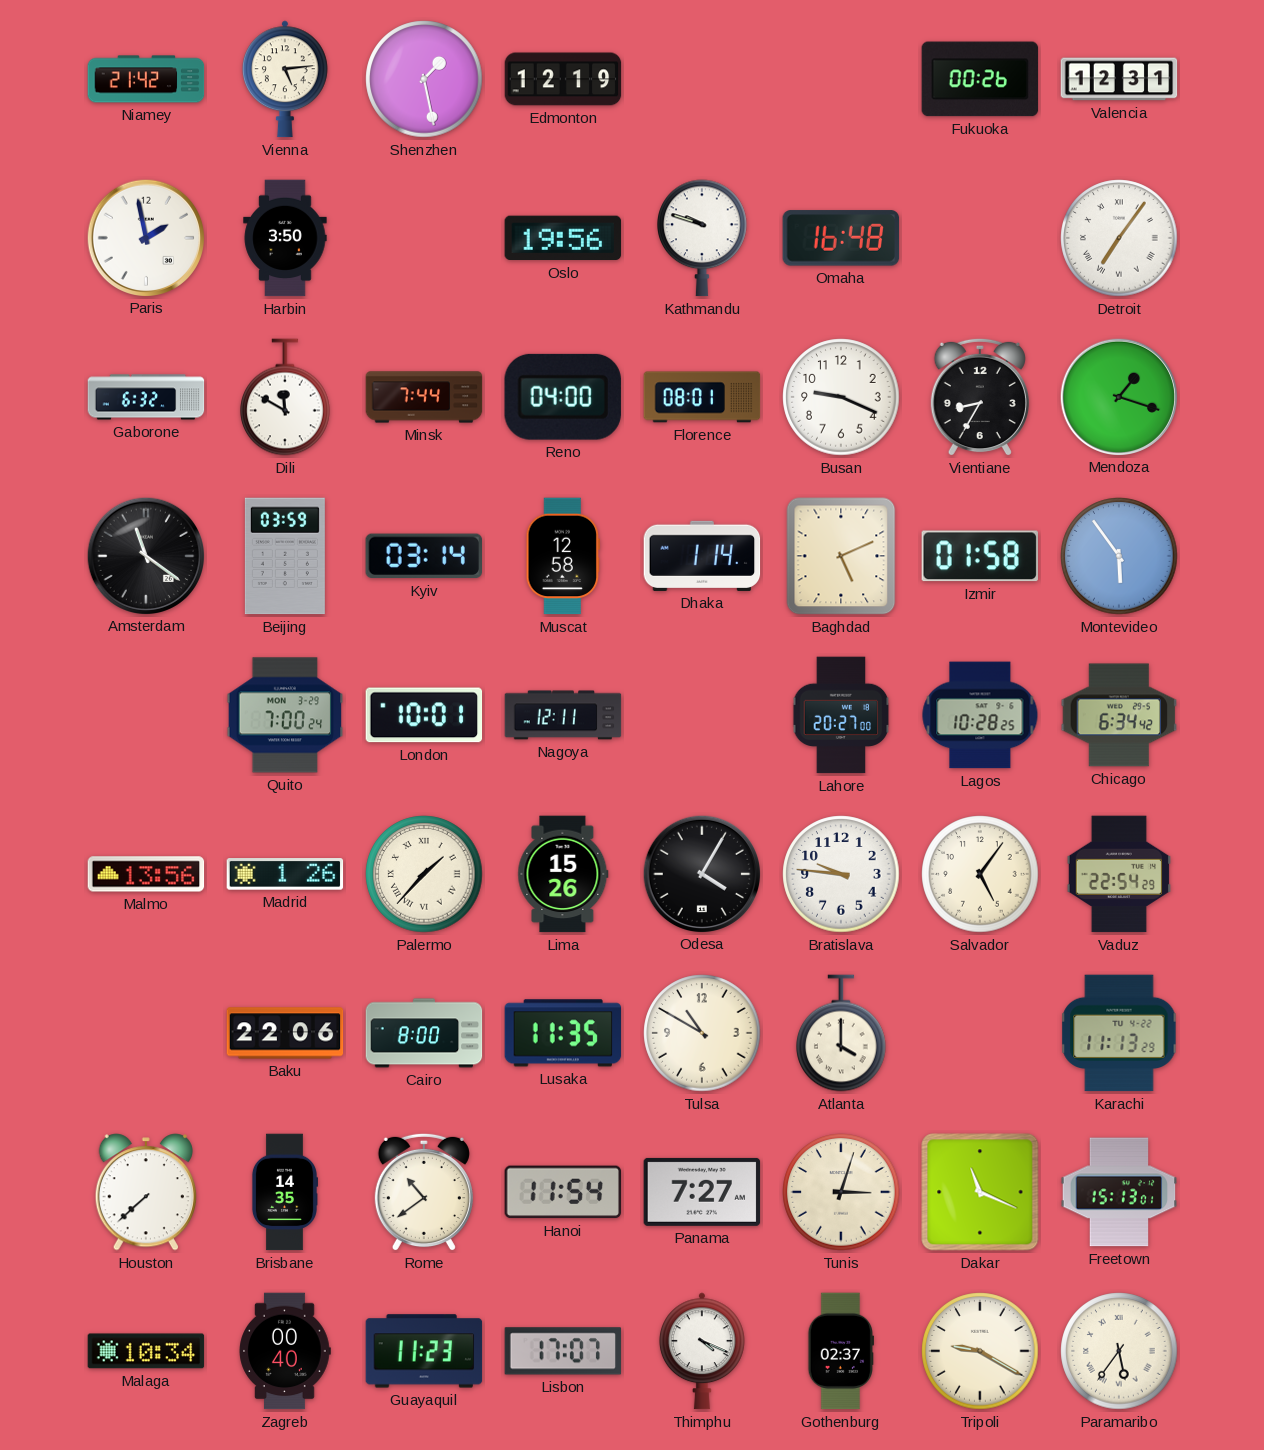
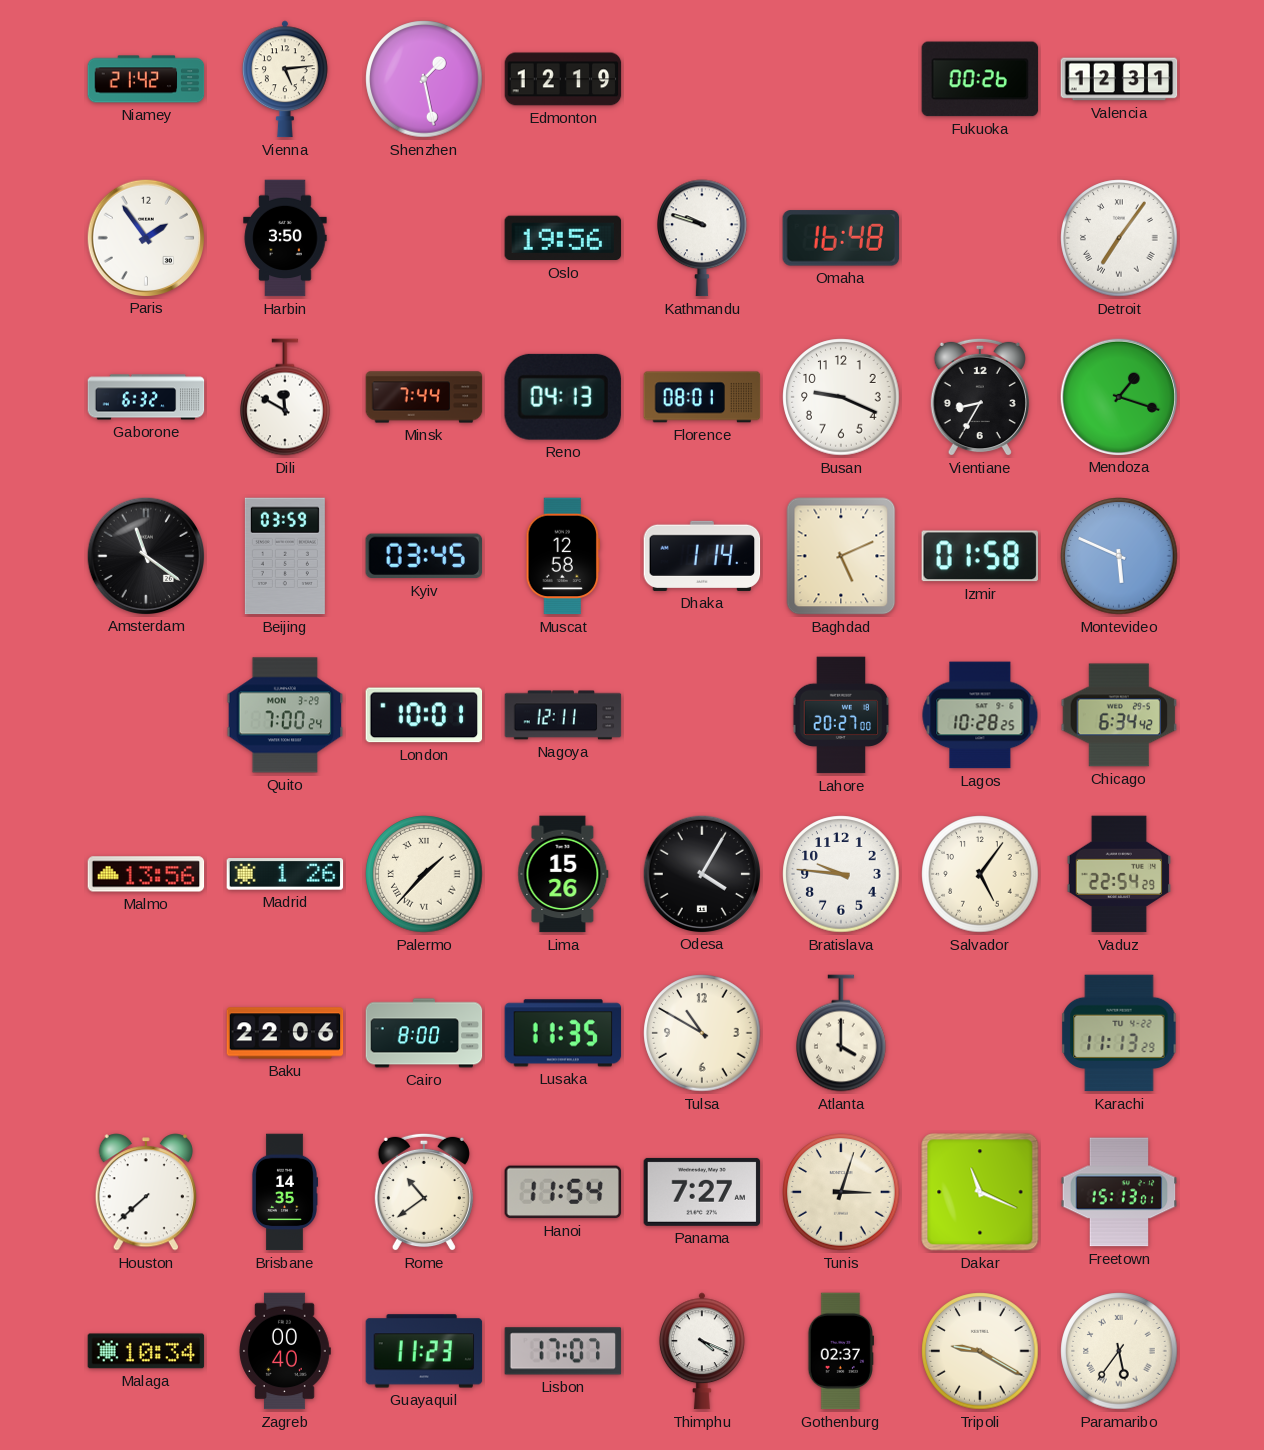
Paris: 1:58 -> 1:54 (145, 237)
Reno: 04:00 -> 04:13 (563, 397)
Kyiv: 03:14 -> 03:45 (423, 556)
Montevideo: 5:54 -> 5:49 (1119, 556)
